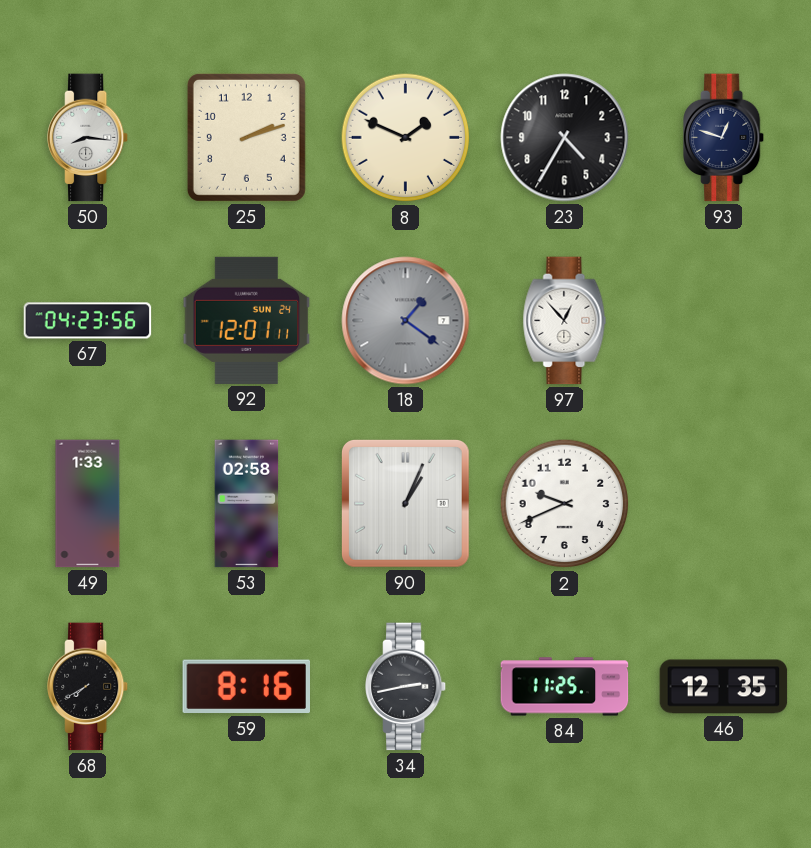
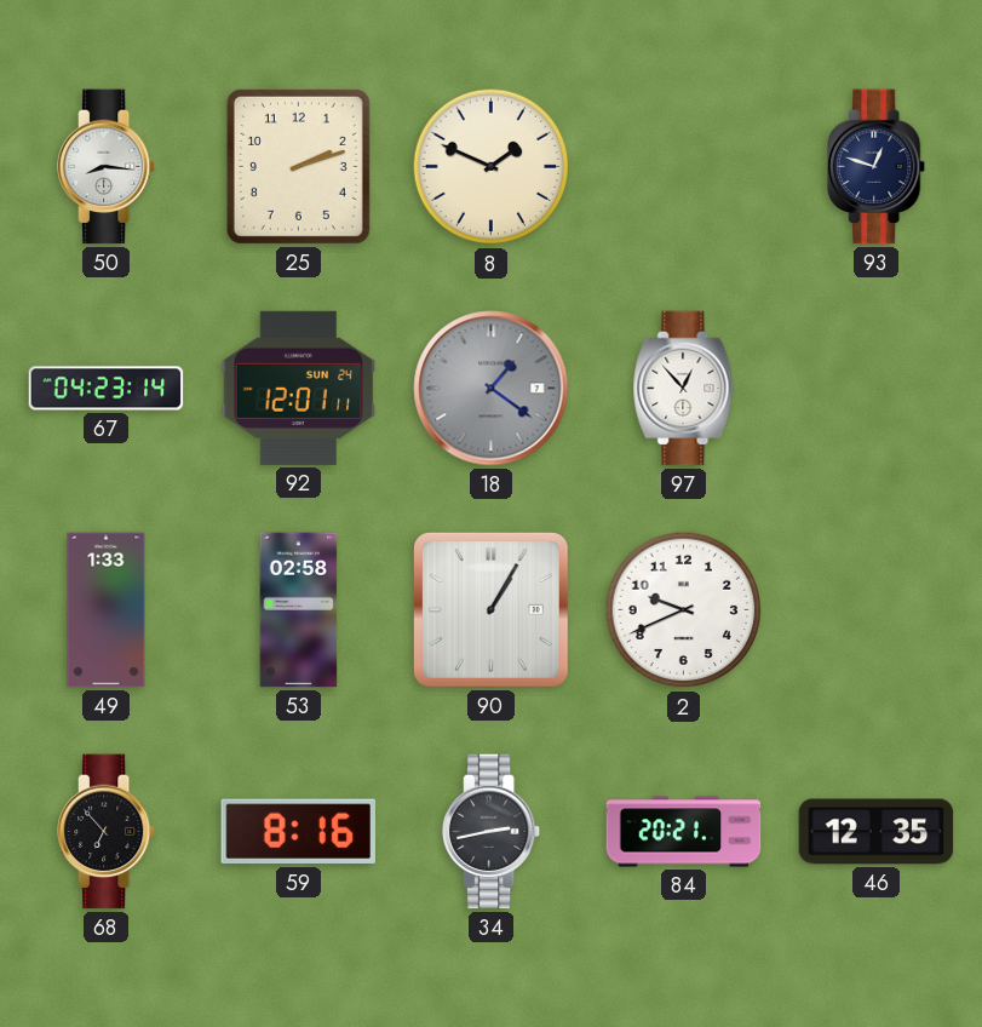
23: 4:35 -> none (565, 138)
67: 04:23:56 -> 04:23:14 (107, 389)
90: 1:04 -> 1:05 (490, 609)
68: 7:40 -> 6:53 (108, 832)
84: 11:25 -> 20:21 (684, 832)
